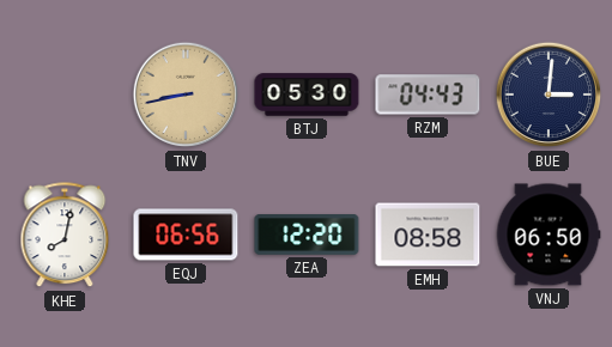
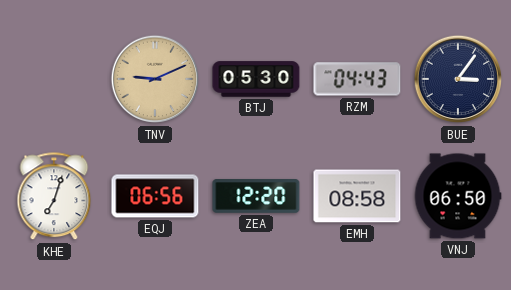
TNV: 8:43 -> 9:11 (155, 79)
BUE: 3:01 -> 3:06 (458, 79)
KHE: 8:02 -> 7:03 (54, 197)
